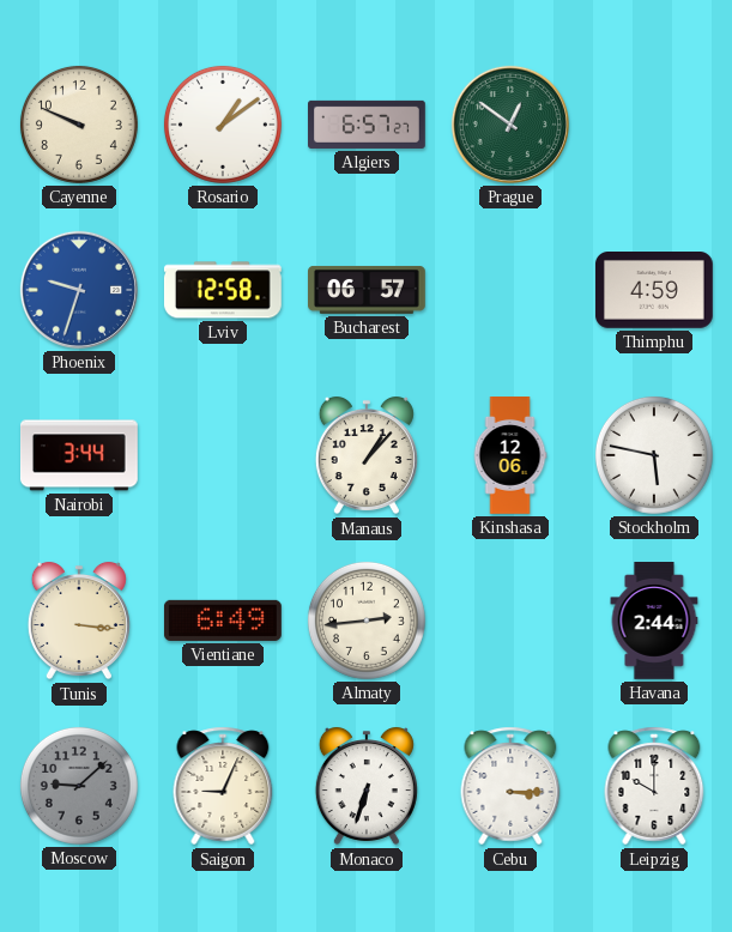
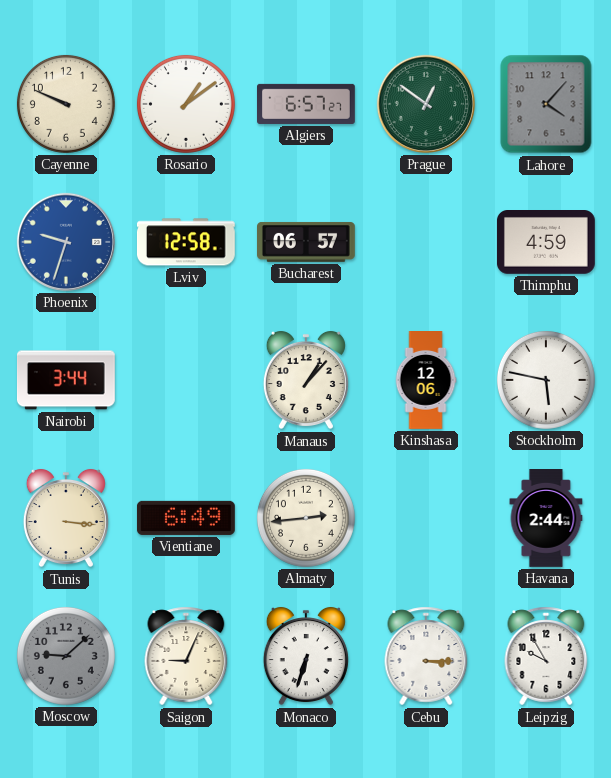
Lahore: none -> 4:07 (546, 104)
Leipzig: 10:00 -> 9:55 (546, 656)
